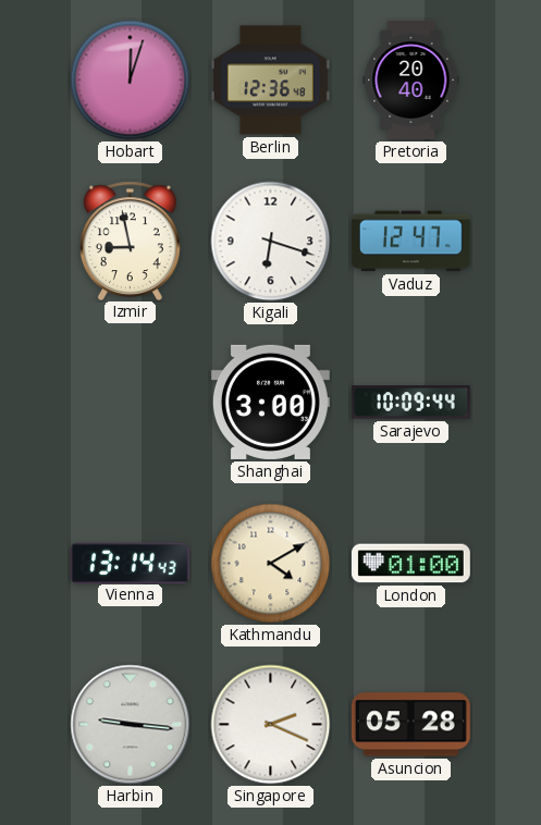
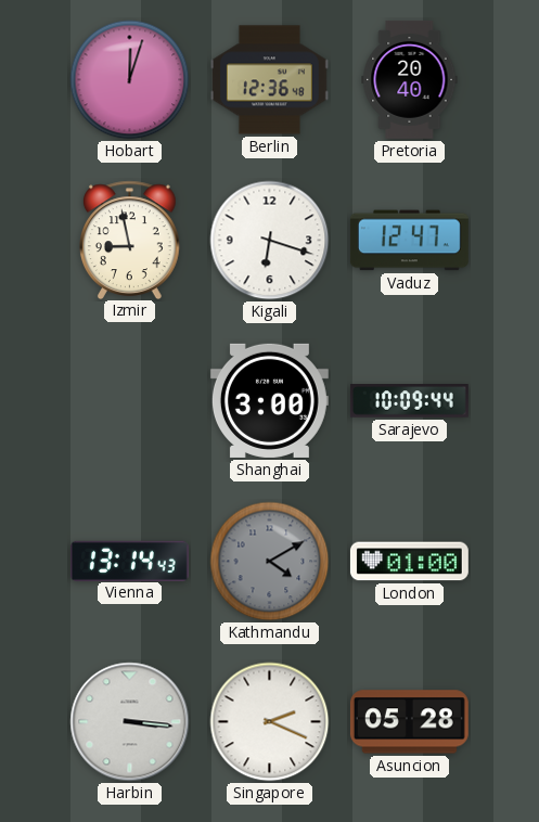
Kathmandu dial: cream -> grey (270, 562)
Harbin: 9:16 -> 3:16 (130, 722)
